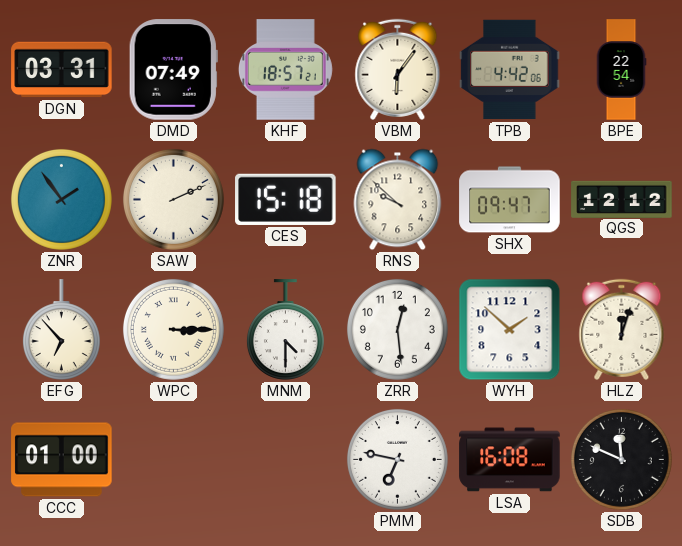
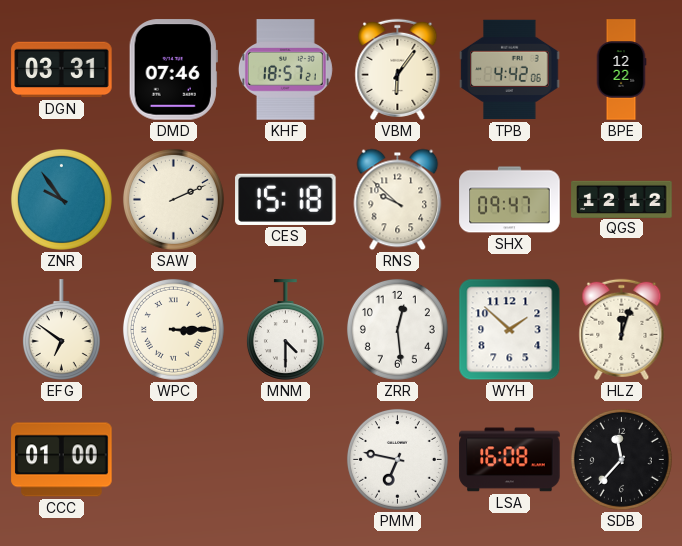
DMD: 07:49 -> 07:46 (173, 70)
BPE: 22:54 -> 12:22 (621, 70)
ZNR: 1:54 -> 9:54 (61, 199)
EFG: 6:53 -> 6:51 (61, 330)
SDB: 11:49 -> 11:37 (621, 459)
